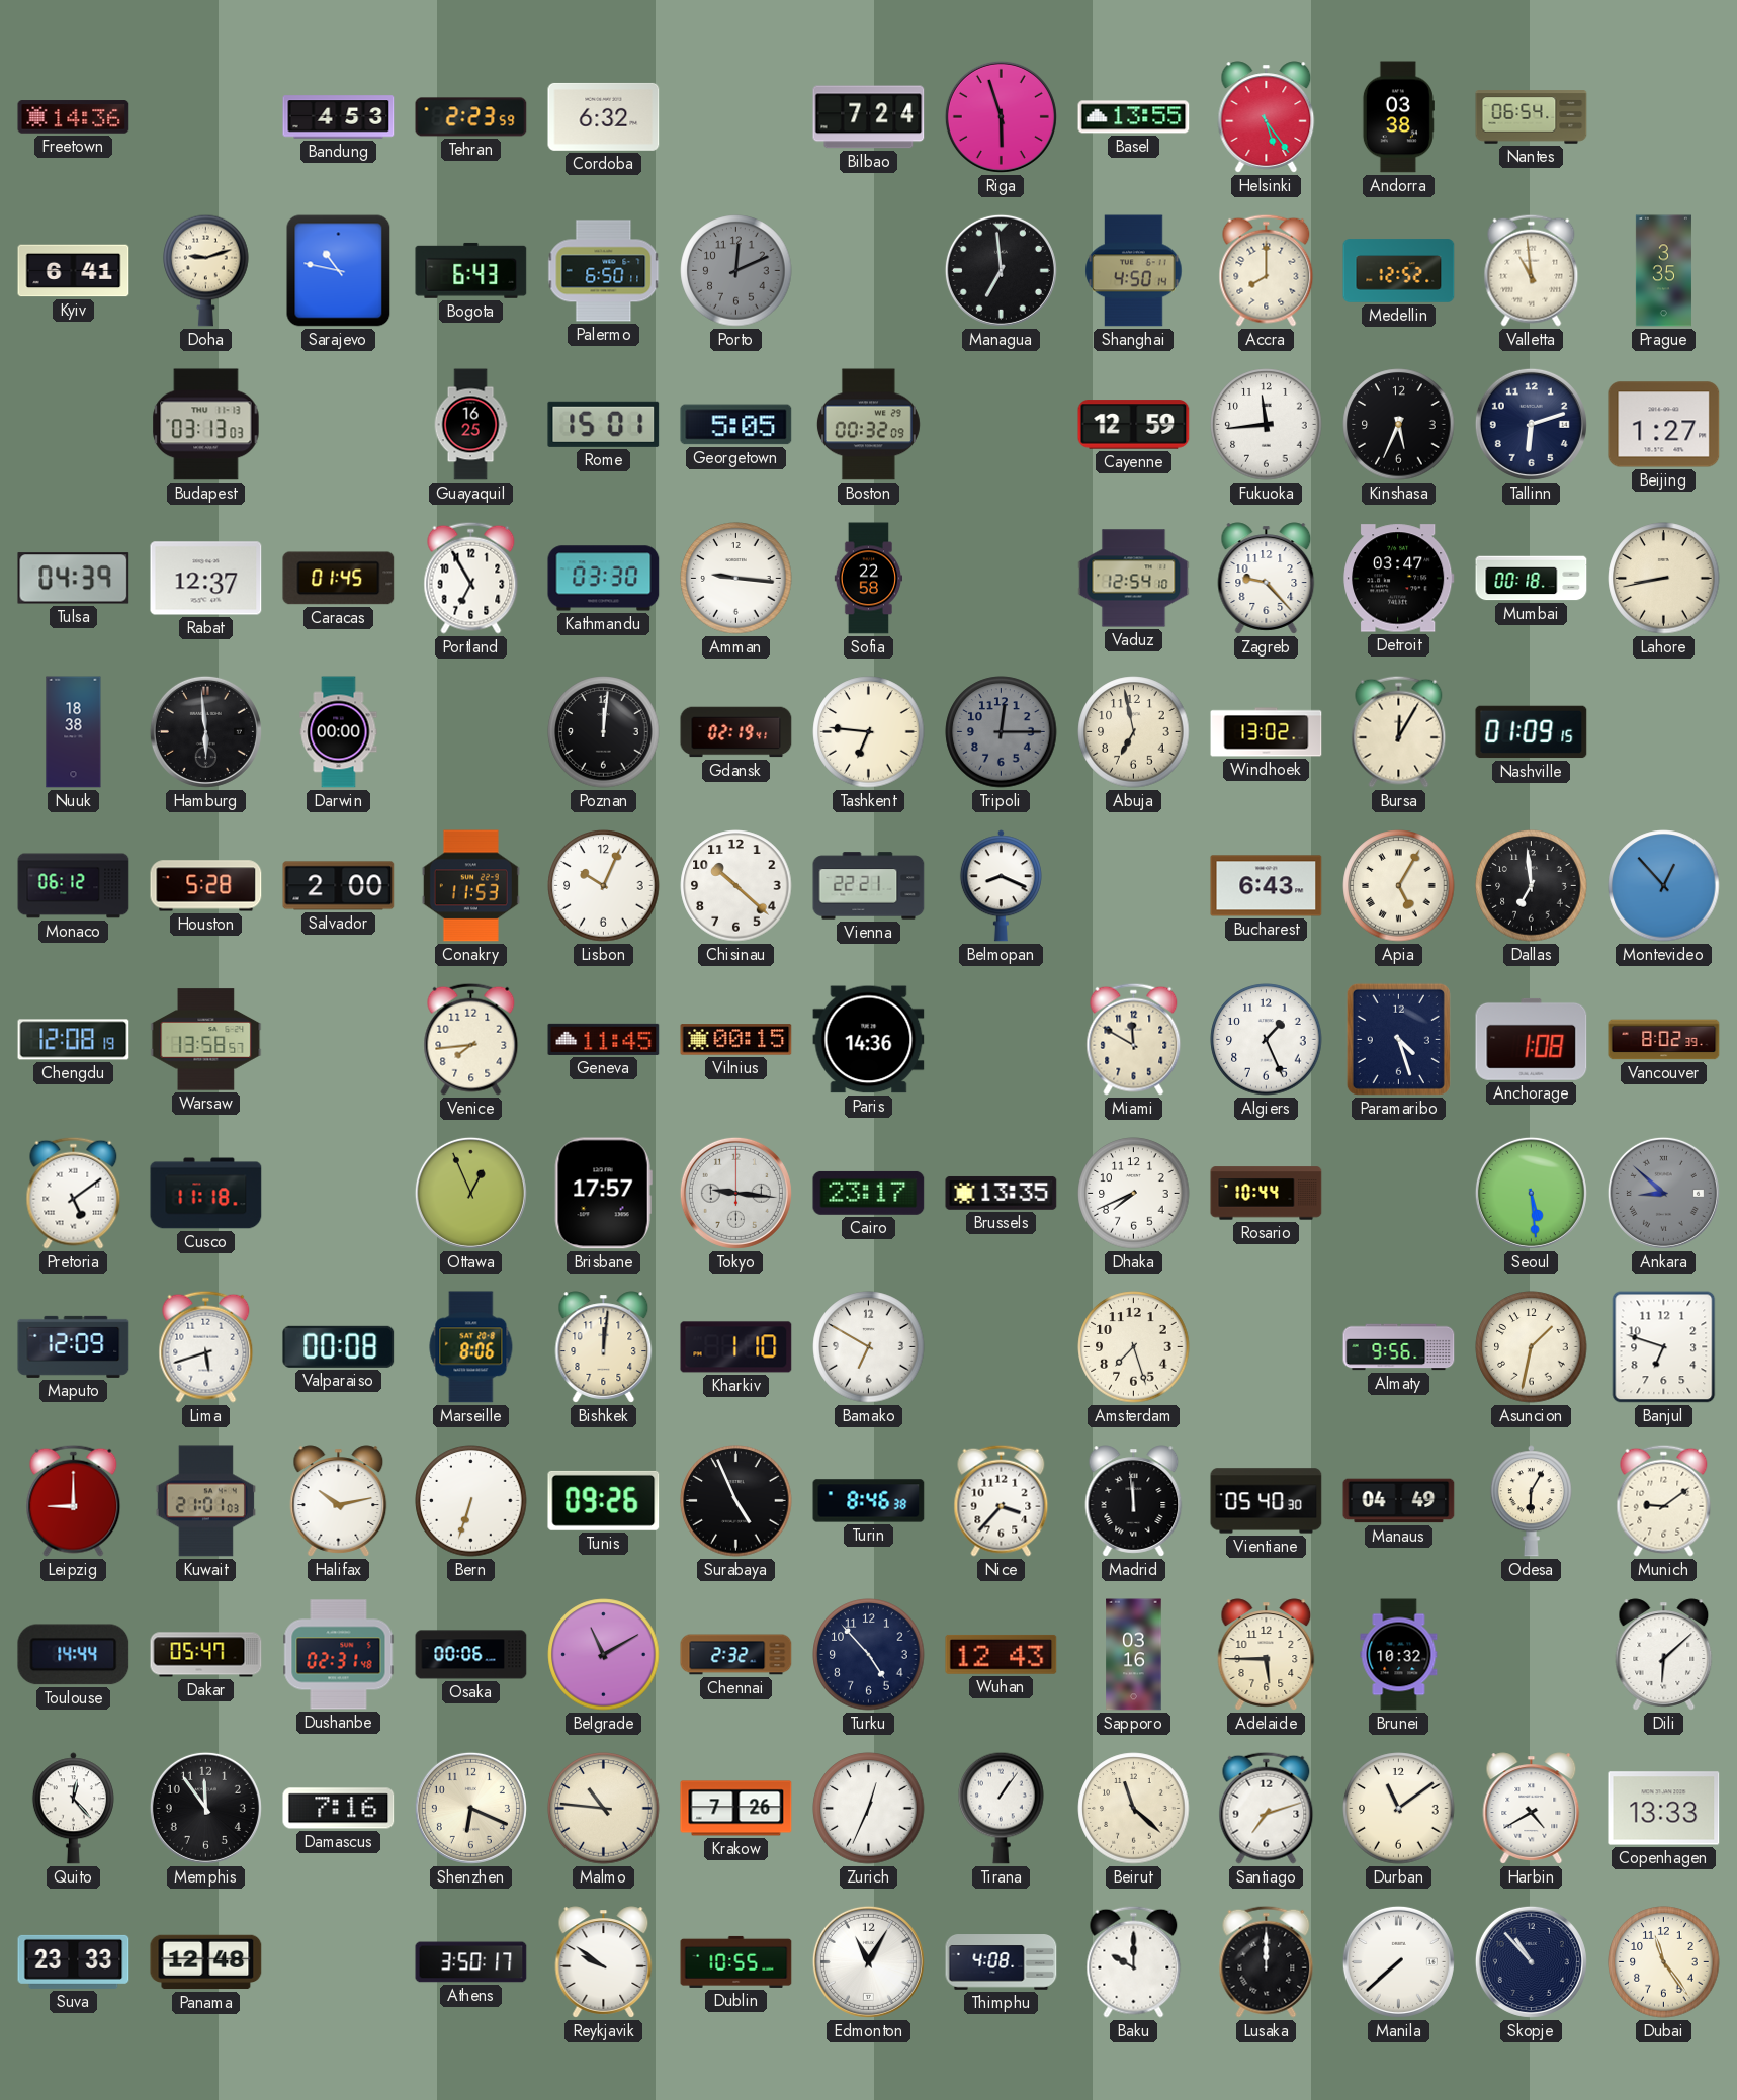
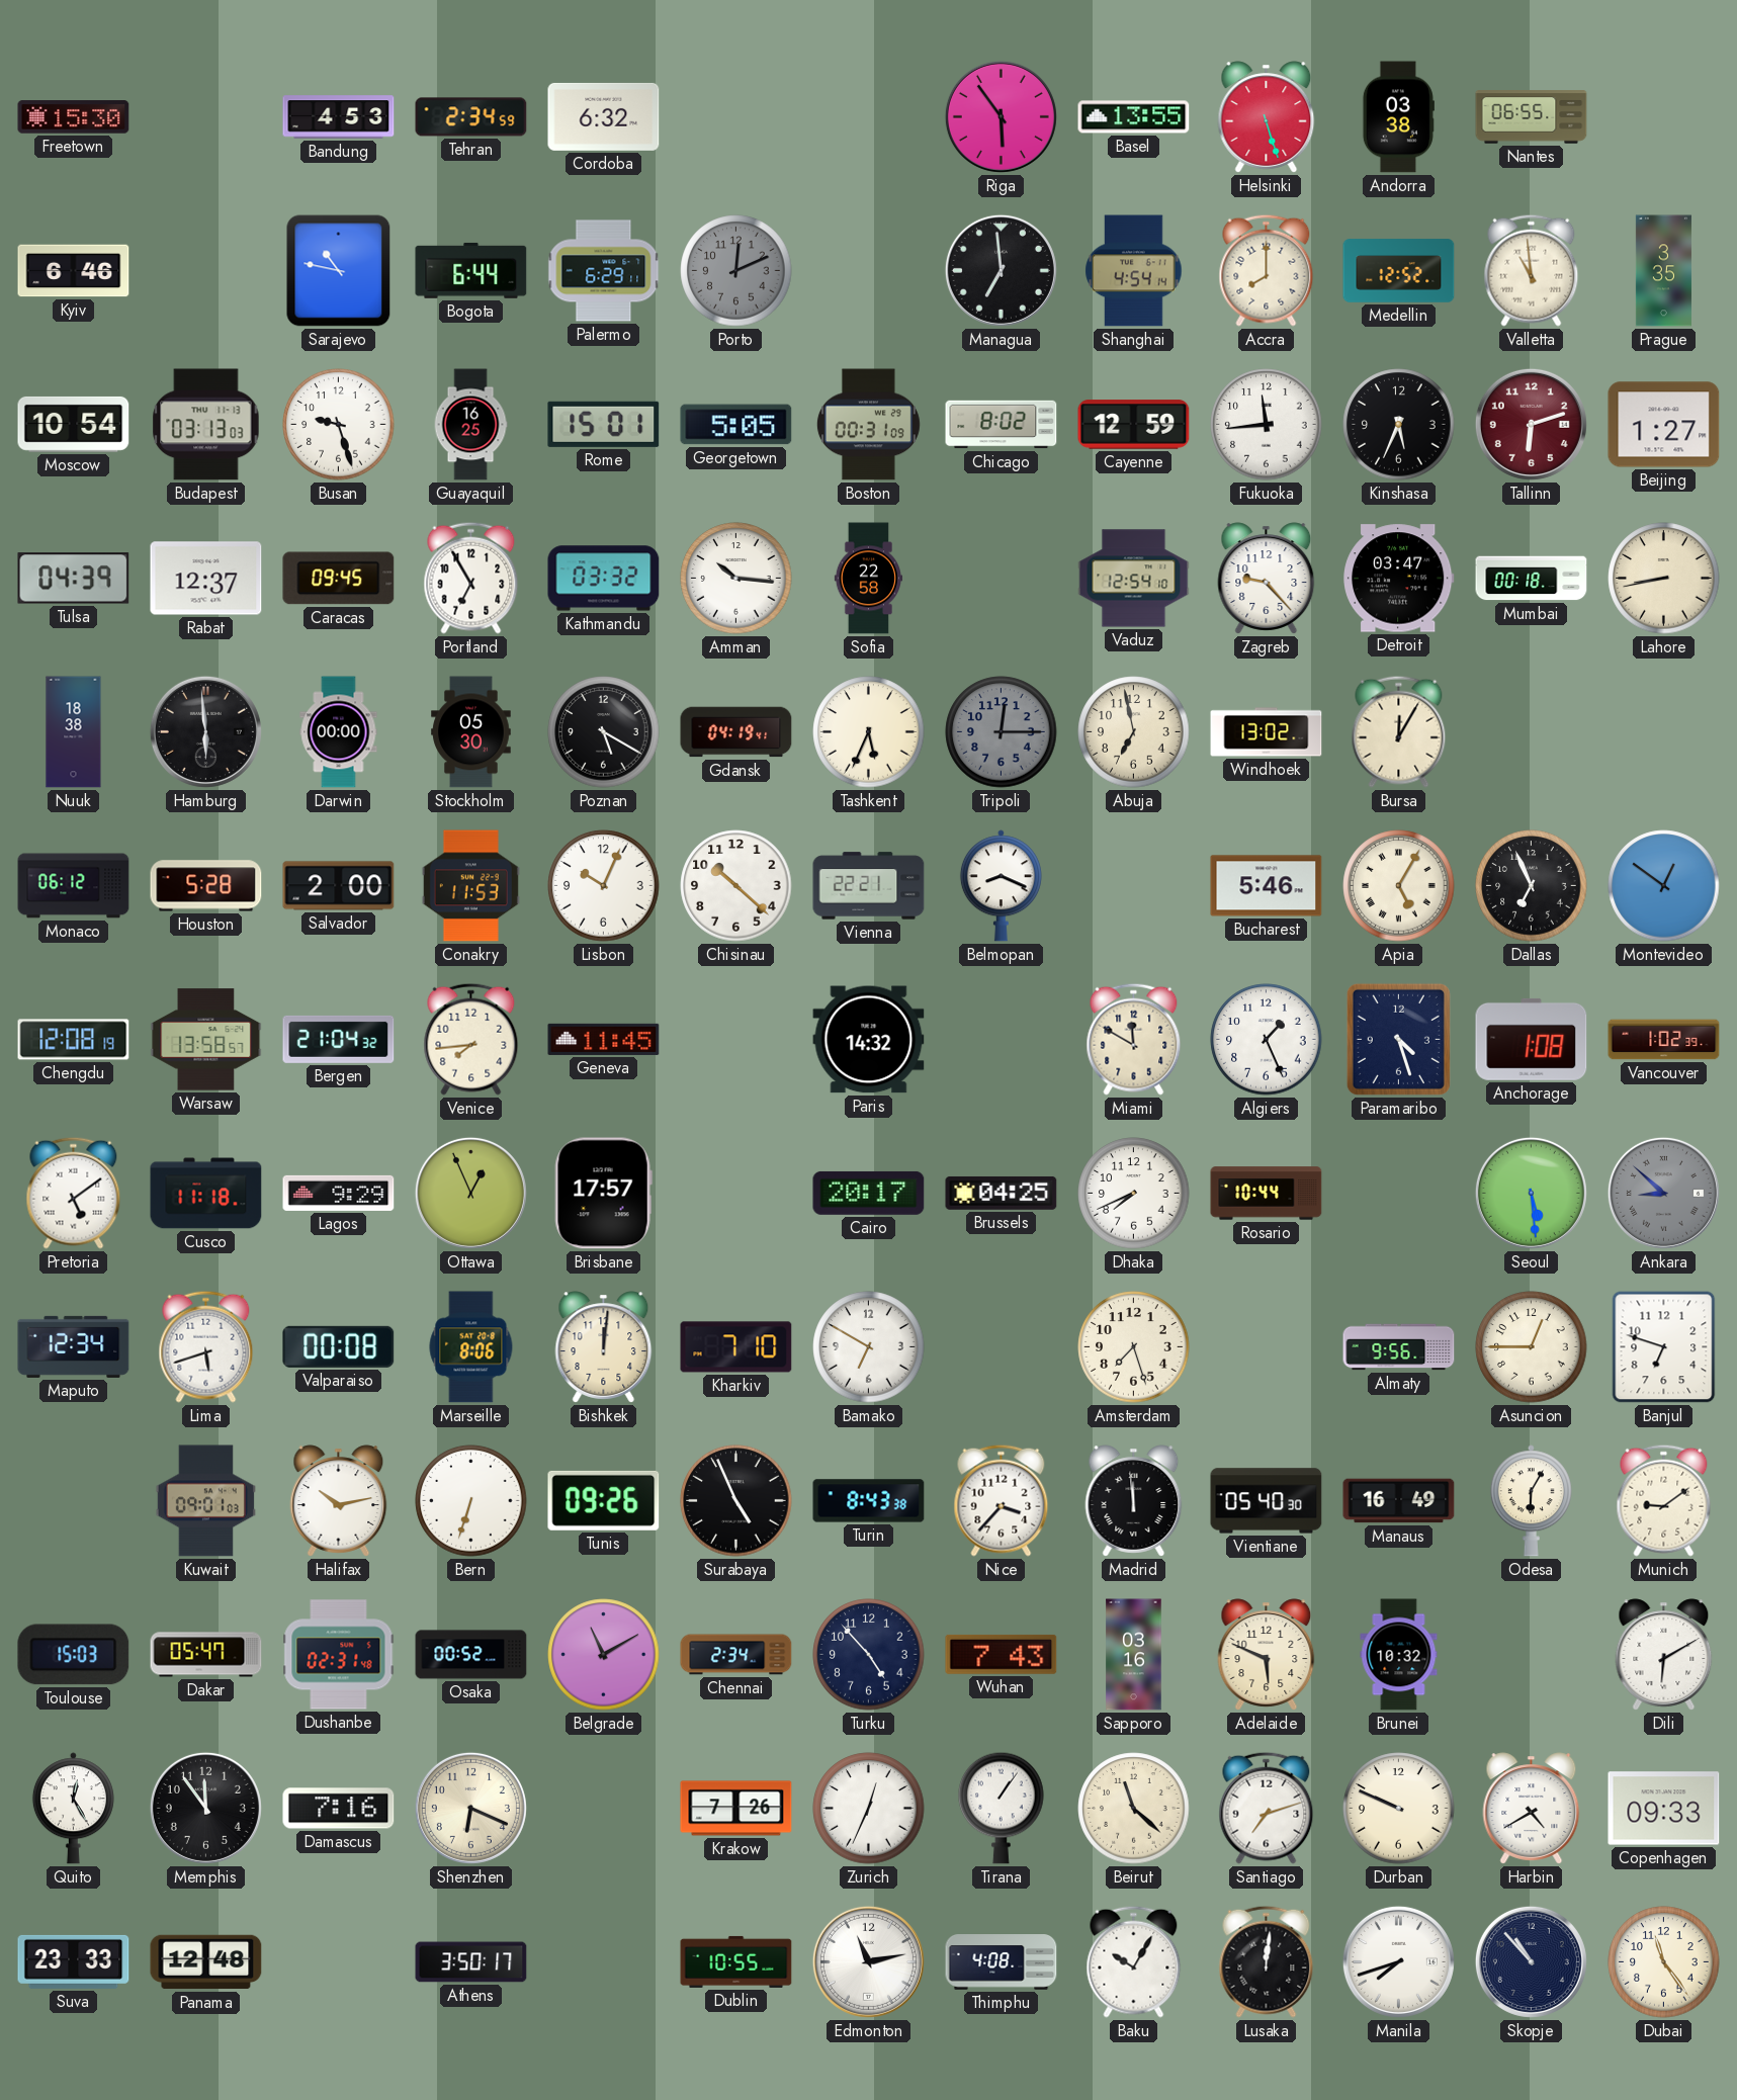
Freetown: 14:36 -> 15:30 (74, 117)
Tehran: 2:23 -> 2:34 (471, 117)
Bilbao: 7:24 -> none (869, 117)
Riga: 5:57 -> 5:54 (1001, 116)
Helsinki: 5:24 -> 5:27 (1267, 117)
Nantes: 06:54 -> 06:55 (1532, 117)
Kyiv: 6:41 -> 6:46 (74, 271)
Doha: 9:12 -> none (206, 270)
Bogota: 6:43 -> 6:44 (471, 270)
Palermo: 6:50 -> 6:29 (604, 271)
Shanghai: 4:50 -> 4:54 (1134, 271)
Moscow: none -> 10:54 (74, 424)
Busan: none -> 9:27 (339, 425)
Boston: 00:32 -> 00:31 (868, 425)
Chicago: none -> 8:02 (1002, 425)
Tallinn dial: navy -> burgundy (1531, 424)
Caracas: 01:45 -> 09:45 (339, 579)
Kathmandu: 03:30 -> 03:32 (604, 579)
Amman: 9:16 -> 10:16 (736, 579)
Stockholm: none -> 05:30 (471, 732)
Poznan: 12:01 -> 5:20 (604, 732)
Gdansk: 02:19 -> 04:19 (736, 732)
Tashkent: 6:46 -> 5:34 (869, 732)
Nashville: 01:09 -> none (1532, 732)
Bucharest: 6:43 -> 5:46 (1267, 886)
Dallas: 6:59 -> 6:56 (1532, 886)
Montevideo: 12:53 -> 12:51 (1664, 886)
Bergen: none -> 21:04 (339, 1039)
Vilnius: 00:15 -> none (736, 1040)
Paris: 14:36 -> 14:32 (869, 1040)
Vancouver: 8:02 -> 1:02 (1664, 1040)
Lagos: none -> 9:29 (339, 1193)
Tokyo: 9:16 -> none (735, 1193)
Cairo: 23:17 -> 20:17 (869, 1193)
Brussels: 13:35 -> 04:25 (1002, 1193)
Maputo: 12:09 -> 12:34 (74, 1346)
Kharkiv: 1:10 -> 7:10 (736, 1347)
Asuncion: 1:32 -> 12:45 (1532, 1347)
Leipzig: 9:00 -> none (74, 1500)
Kuwait: 21:01 -> 09:01 (205, 1501)
Turin: 8:46 -> 8:43 (869, 1501)
Manaus: 04:49 -> 16:49 (1399, 1501)
Toulouse: 14:44 -> 15:03 (74, 1655)
Osaka: 00:06 -> 00:52 (471, 1655)
Chennai: 2:32 -> 2:34 (736, 1655)
Wuhan: 12:43 -> 7:43 (1002, 1654)
Adelaide: 5:45 -> 5:49 (1267, 1655)
Dili: 6:08 -> 6:10 (1664, 1655)
Quito: 12:23 -> 12:25 (73, 1809)
Malmo: 10:46 -> none (604, 1809)
Durban: 11:09 -> 9:49 (1399, 1809)
Copenhagen: 13:33 -> 09:33 (1664, 1809)
Reykjavik: 9:51 -> none (604, 1962)
Edmonton: 11:05 -> 11:13 (868, 1961)
Baku: 10:00 -> 10:05 (1134, 1961)
Lusaka: 12:00 -> 12:01 (1267, 1961)
Manila: 7:38 -> 7:42 (1398, 1961)
